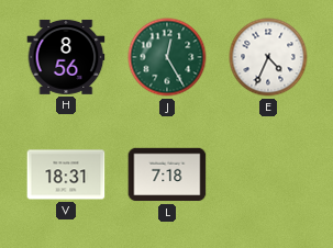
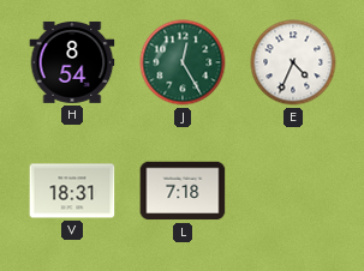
H: 8:56 -> 8:54 (72, 62)
